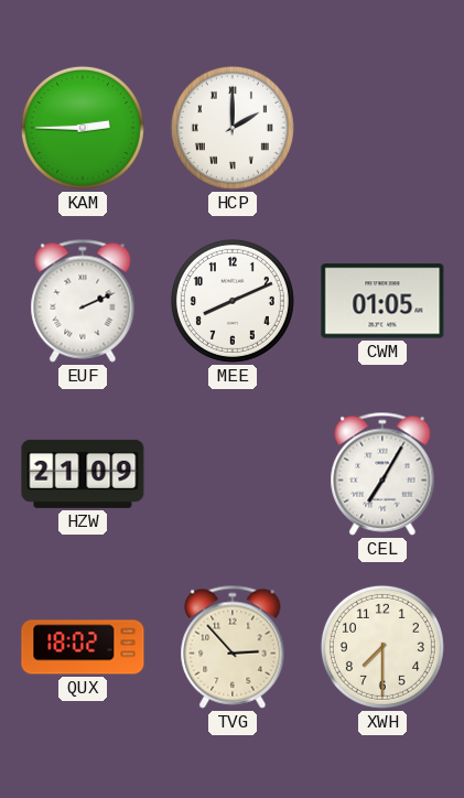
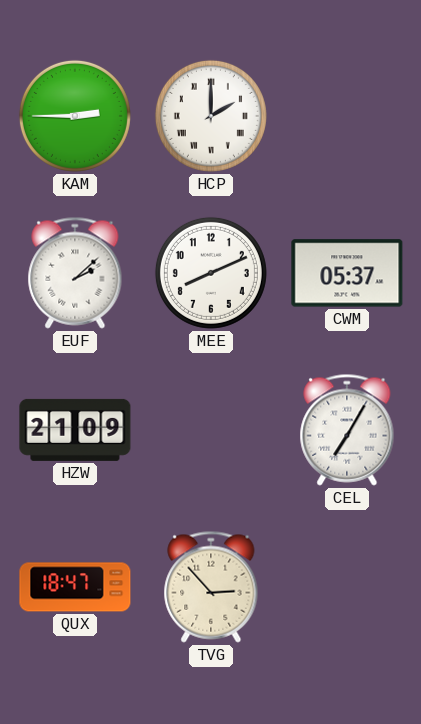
EUF: 2:11 -> 2:08 (75, 273)
CWM: 01:05 -> 05:37 (347, 273)
QUX: 18:02 -> 18:47 (75, 587)
XWH: 7:30 -> none (382, 647)
